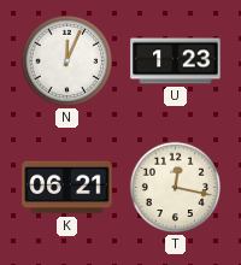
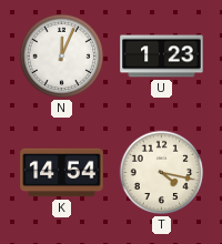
K: 06:21 -> 14:54 (62, 173)
T: 12:17 -> 4:17 (162, 173)
